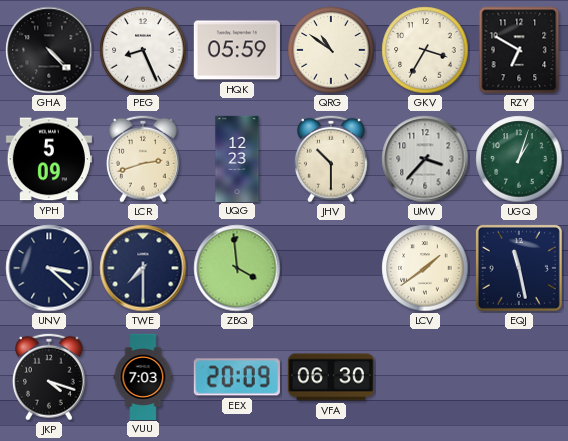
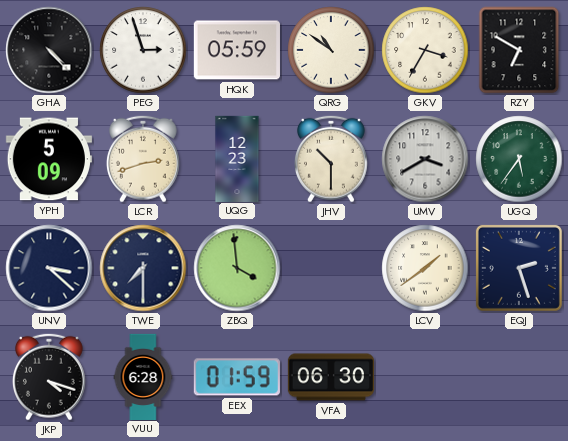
PEG: 8:26 -> 2:57 (143, 50)
UMV: 3:37 -> 3:40 (425, 159)
UGQ: 1:03 -> 5:36 (519, 159)
EQJ: 11:28 -> 2:27 (519, 268)
VUU: 7:03 -> 6:28 (143, 376)
EEX: 20:09 -> 01:59 (237, 377)
